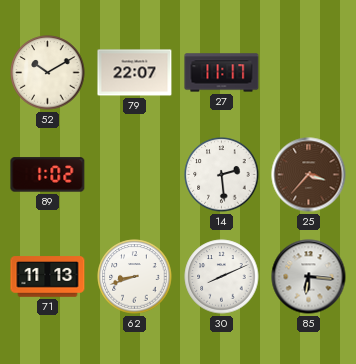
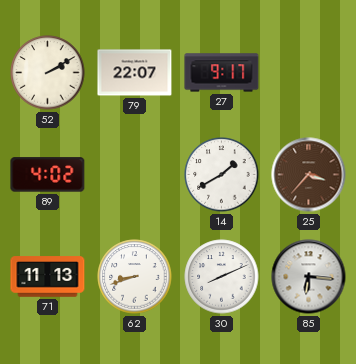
52: 10:10 -> 2:10 (48, 73)
27: 11:17 -> 9:17 (222, 73)
89: 1:02 -> 4:02 (48, 175)
14: 2:29 -> 1:40 (222, 175)
